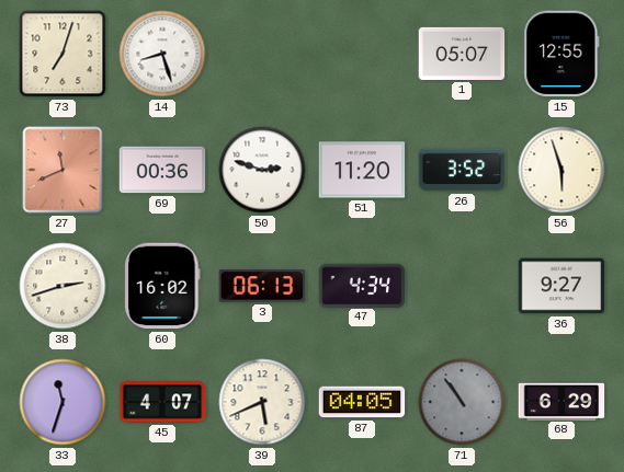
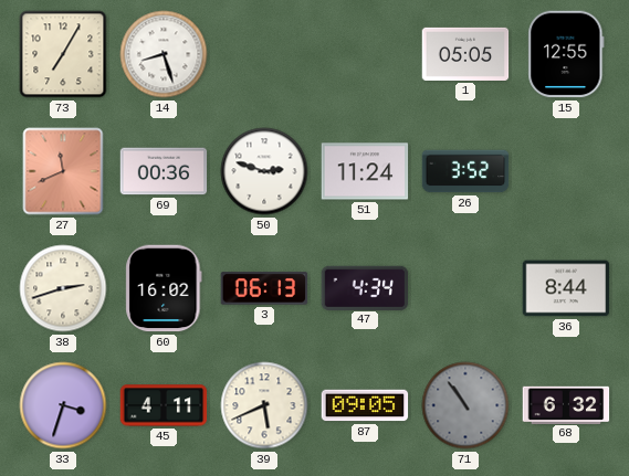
73: 7:03 -> 7:05 (63, 54)
1: 05:07 -> 05:05 (465, 54)
51: 11:20 -> 11:24 (365, 171)
56: 5:57 -> none (561, 170)
36: 9:27 -> 8:44 (566, 288)
33: 11:33 -> 3:33 (63, 405)
45: 4:07 -> 4:11 (164, 405)
87: 04:05 -> 09:05 (365, 405)
68: 6:29 -> 6:32 (566, 404)
